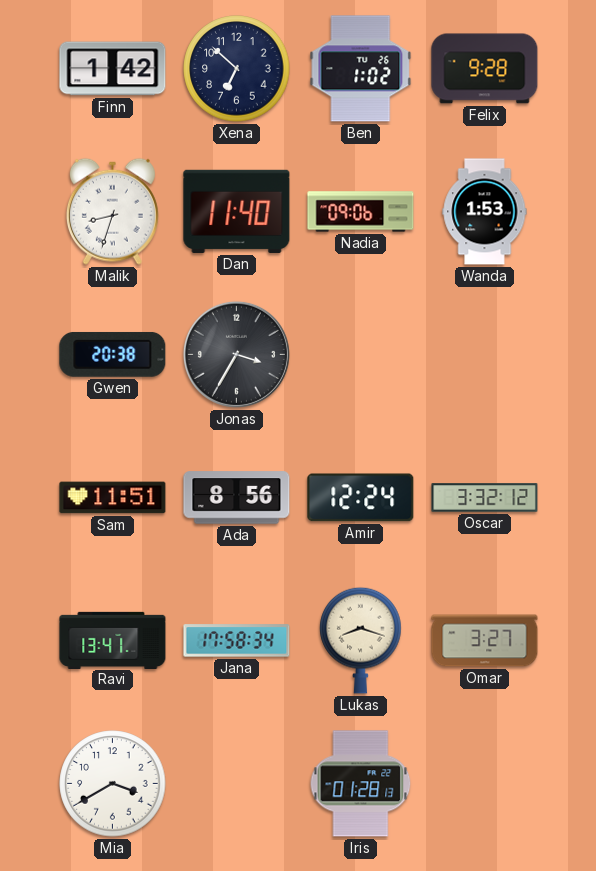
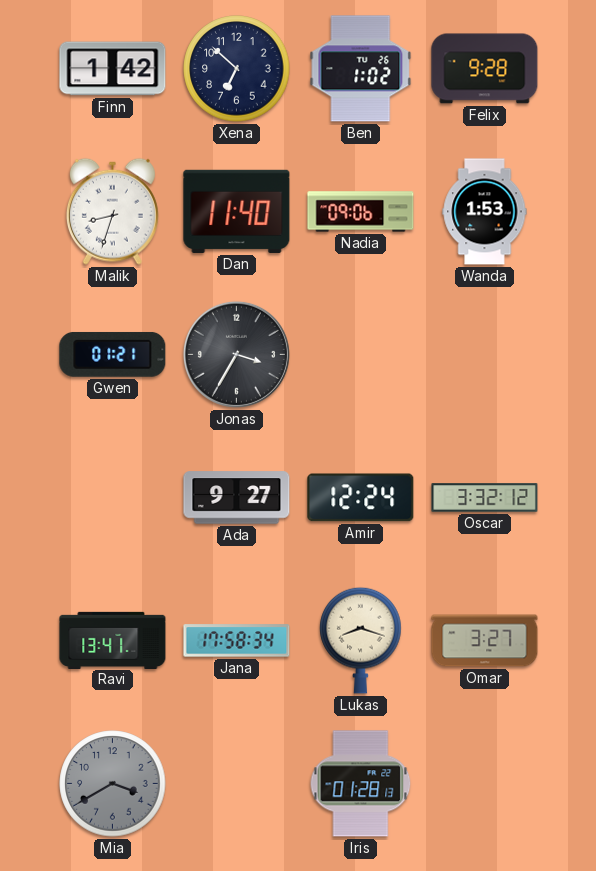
Gwen: 20:38 -> 01:21 (113, 354)
Sam: 11:51 -> none (113, 498)
Ada: 8:56 -> 9:27 (237, 498)
Mia dial: white -> grey (113, 784)
